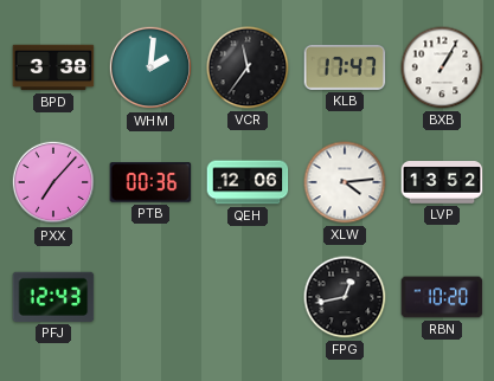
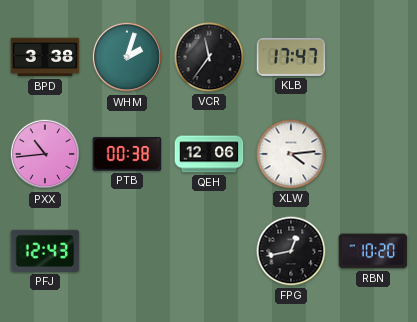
WHM: 2:01 -> 2:03 (127, 57)
BXB: 1:05 -> none (442, 67)
PXX: 7:07 -> 10:44 (45, 154)
PTB: 00:36 -> 00:38 (127, 154)
LVP: 13:52 -> none (442, 183)
